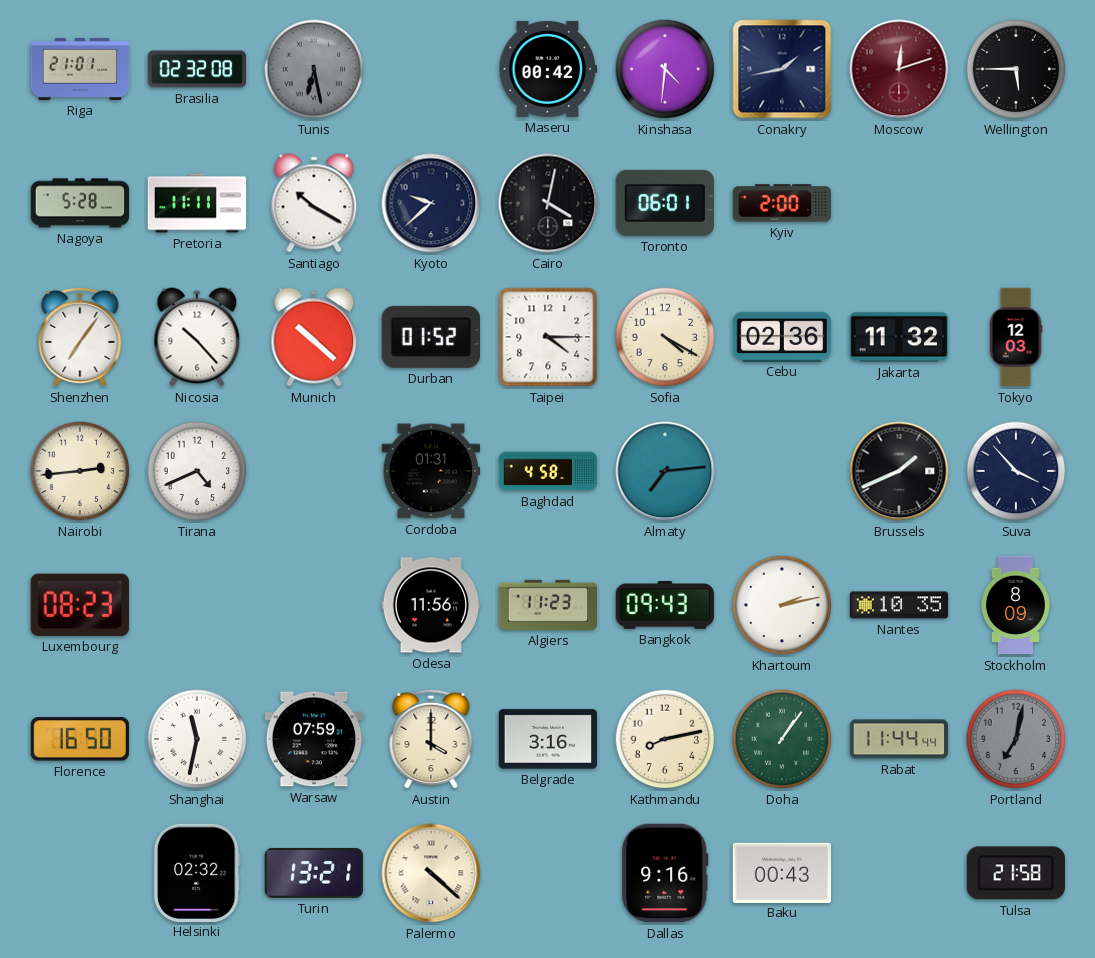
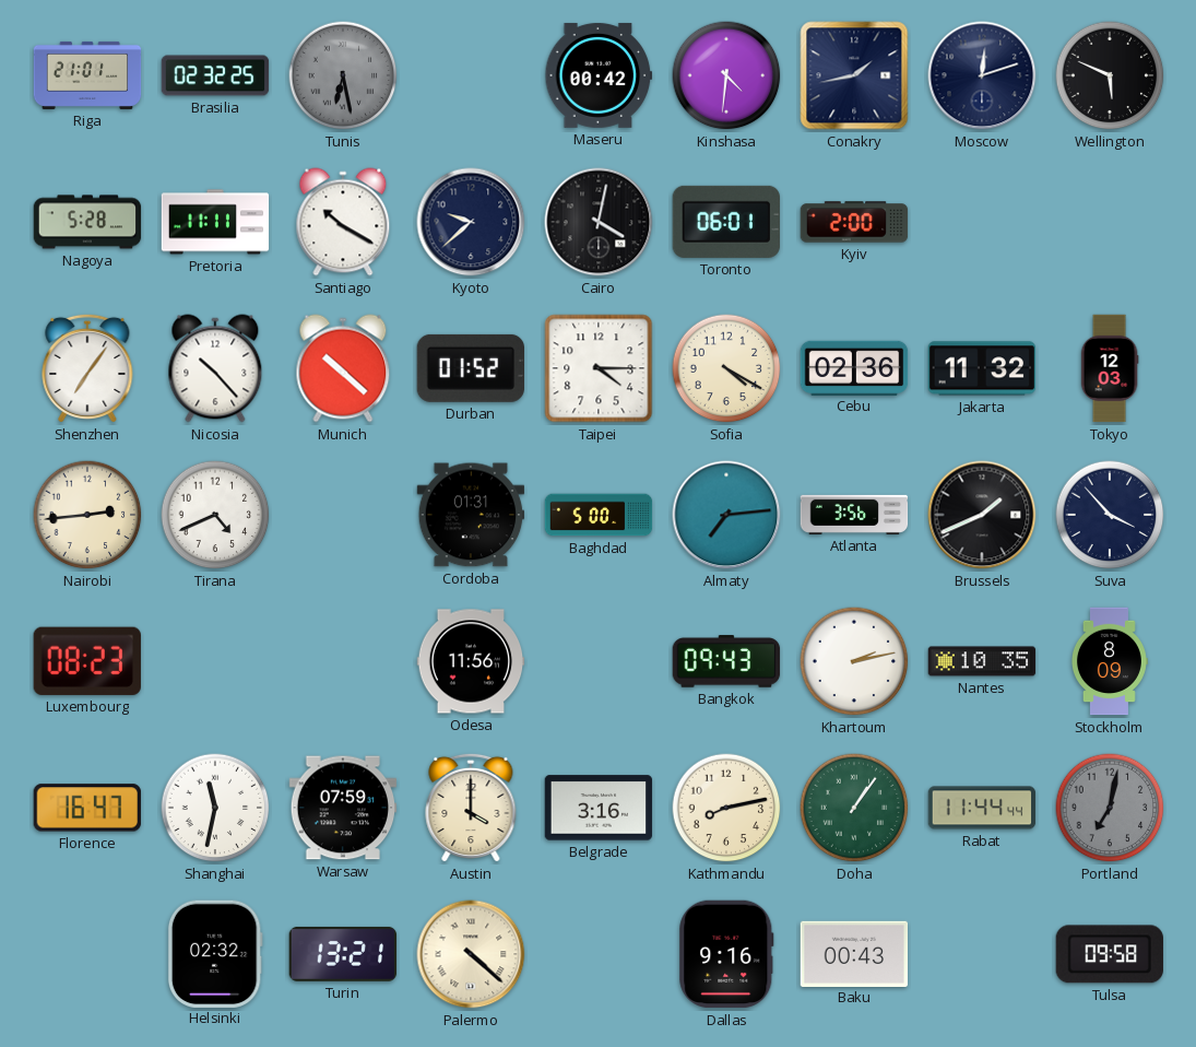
Brasilia: 02:32:08 -> 02:32:25 (215, 75)
Moscow dial: burgundy -> navy (982, 75)
Wellington: 5:45 -> 5:49 (1110, 75)
Baghdad: 4:58 -> 5:00 (599, 515)
Atlanta: none -> 3:56 (854, 515)
Algiers: 11:23 -> none (548, 605)
Florence: 16:50 -> 16:47 (87, 808)
Tulsa: 21:58 -> 09:58 (1110, 954)
